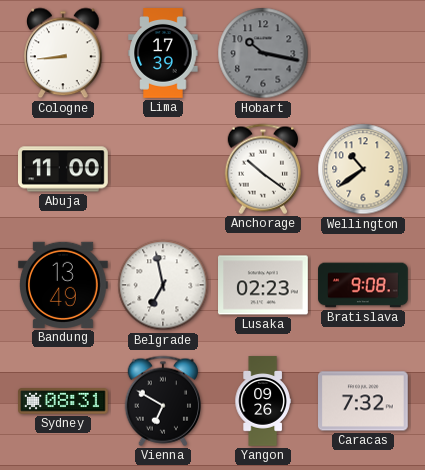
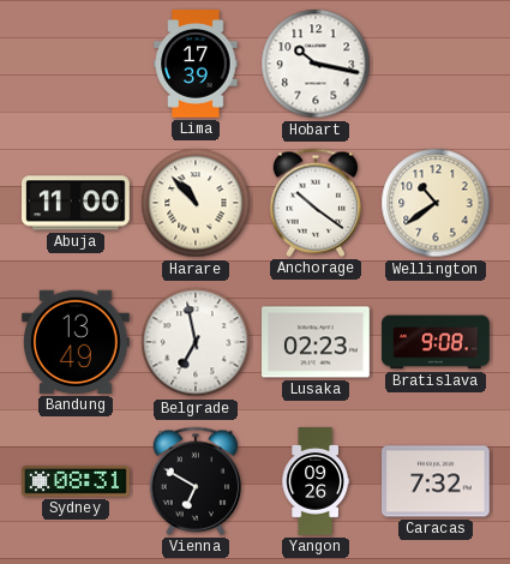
Cologne: 8:44 -> none (63, 53)
Hobart dial: grey -> white (316, 64)
Harare: none -> 10:53 (196, 203)
